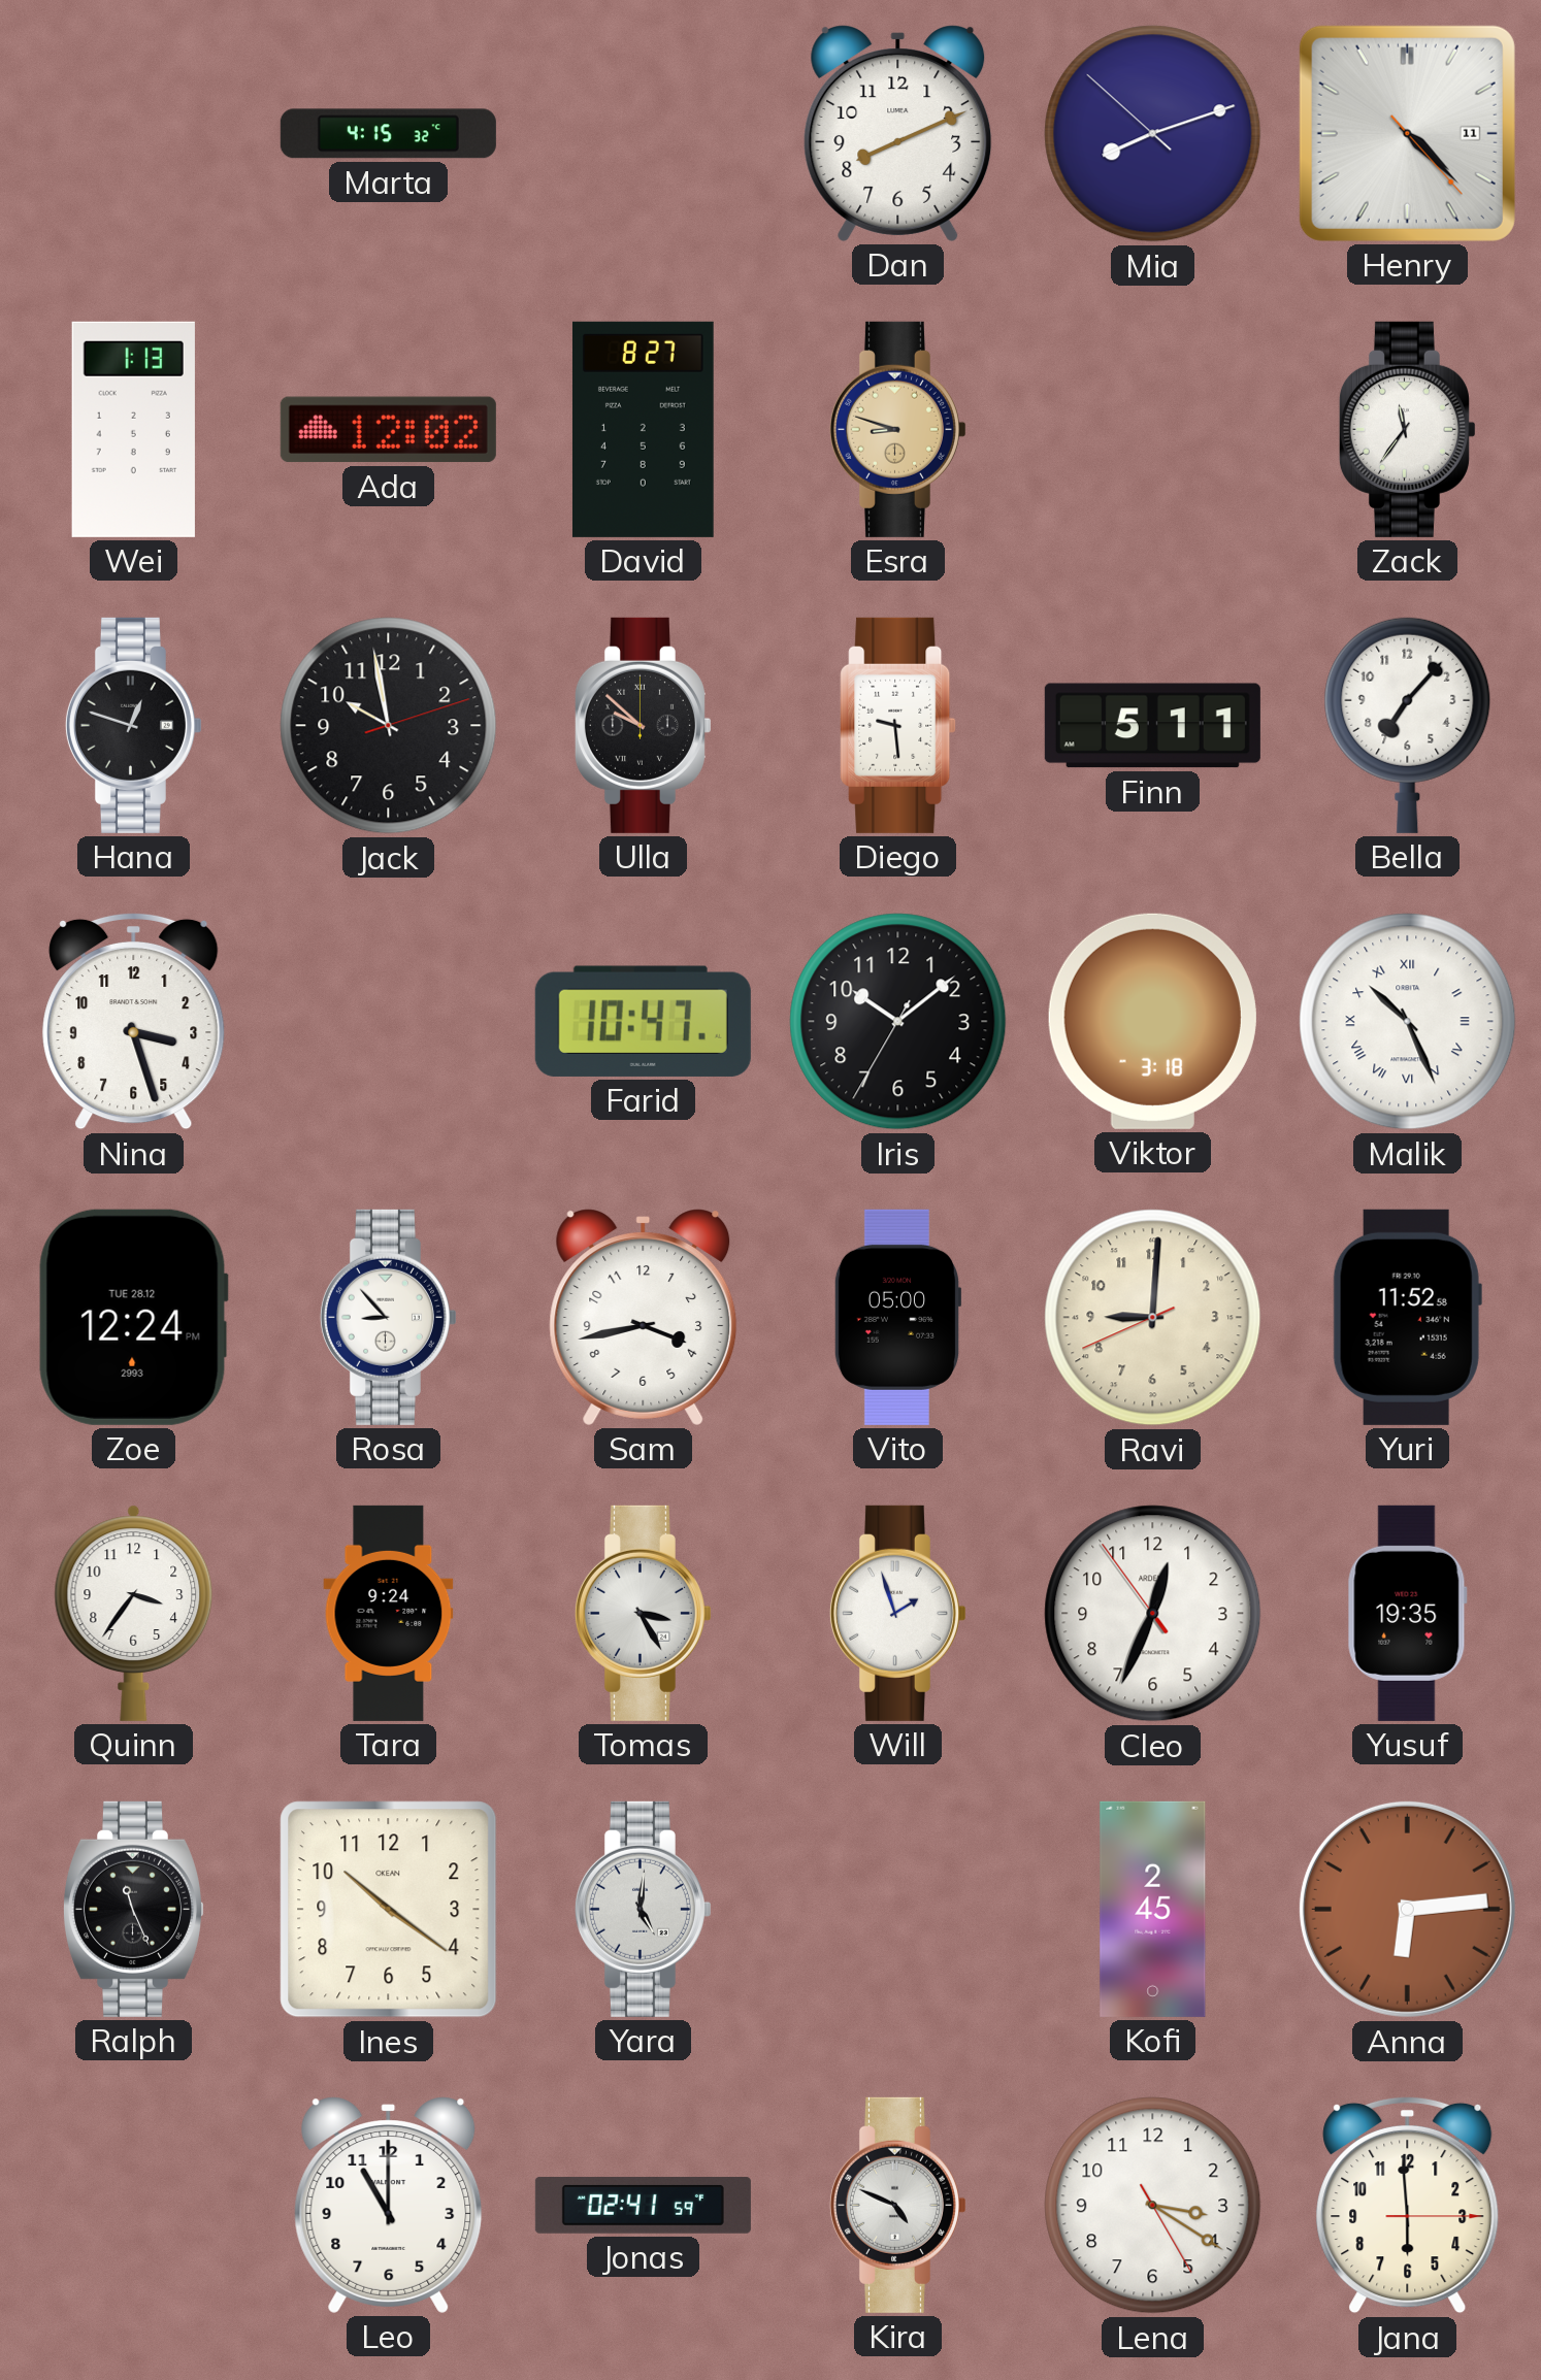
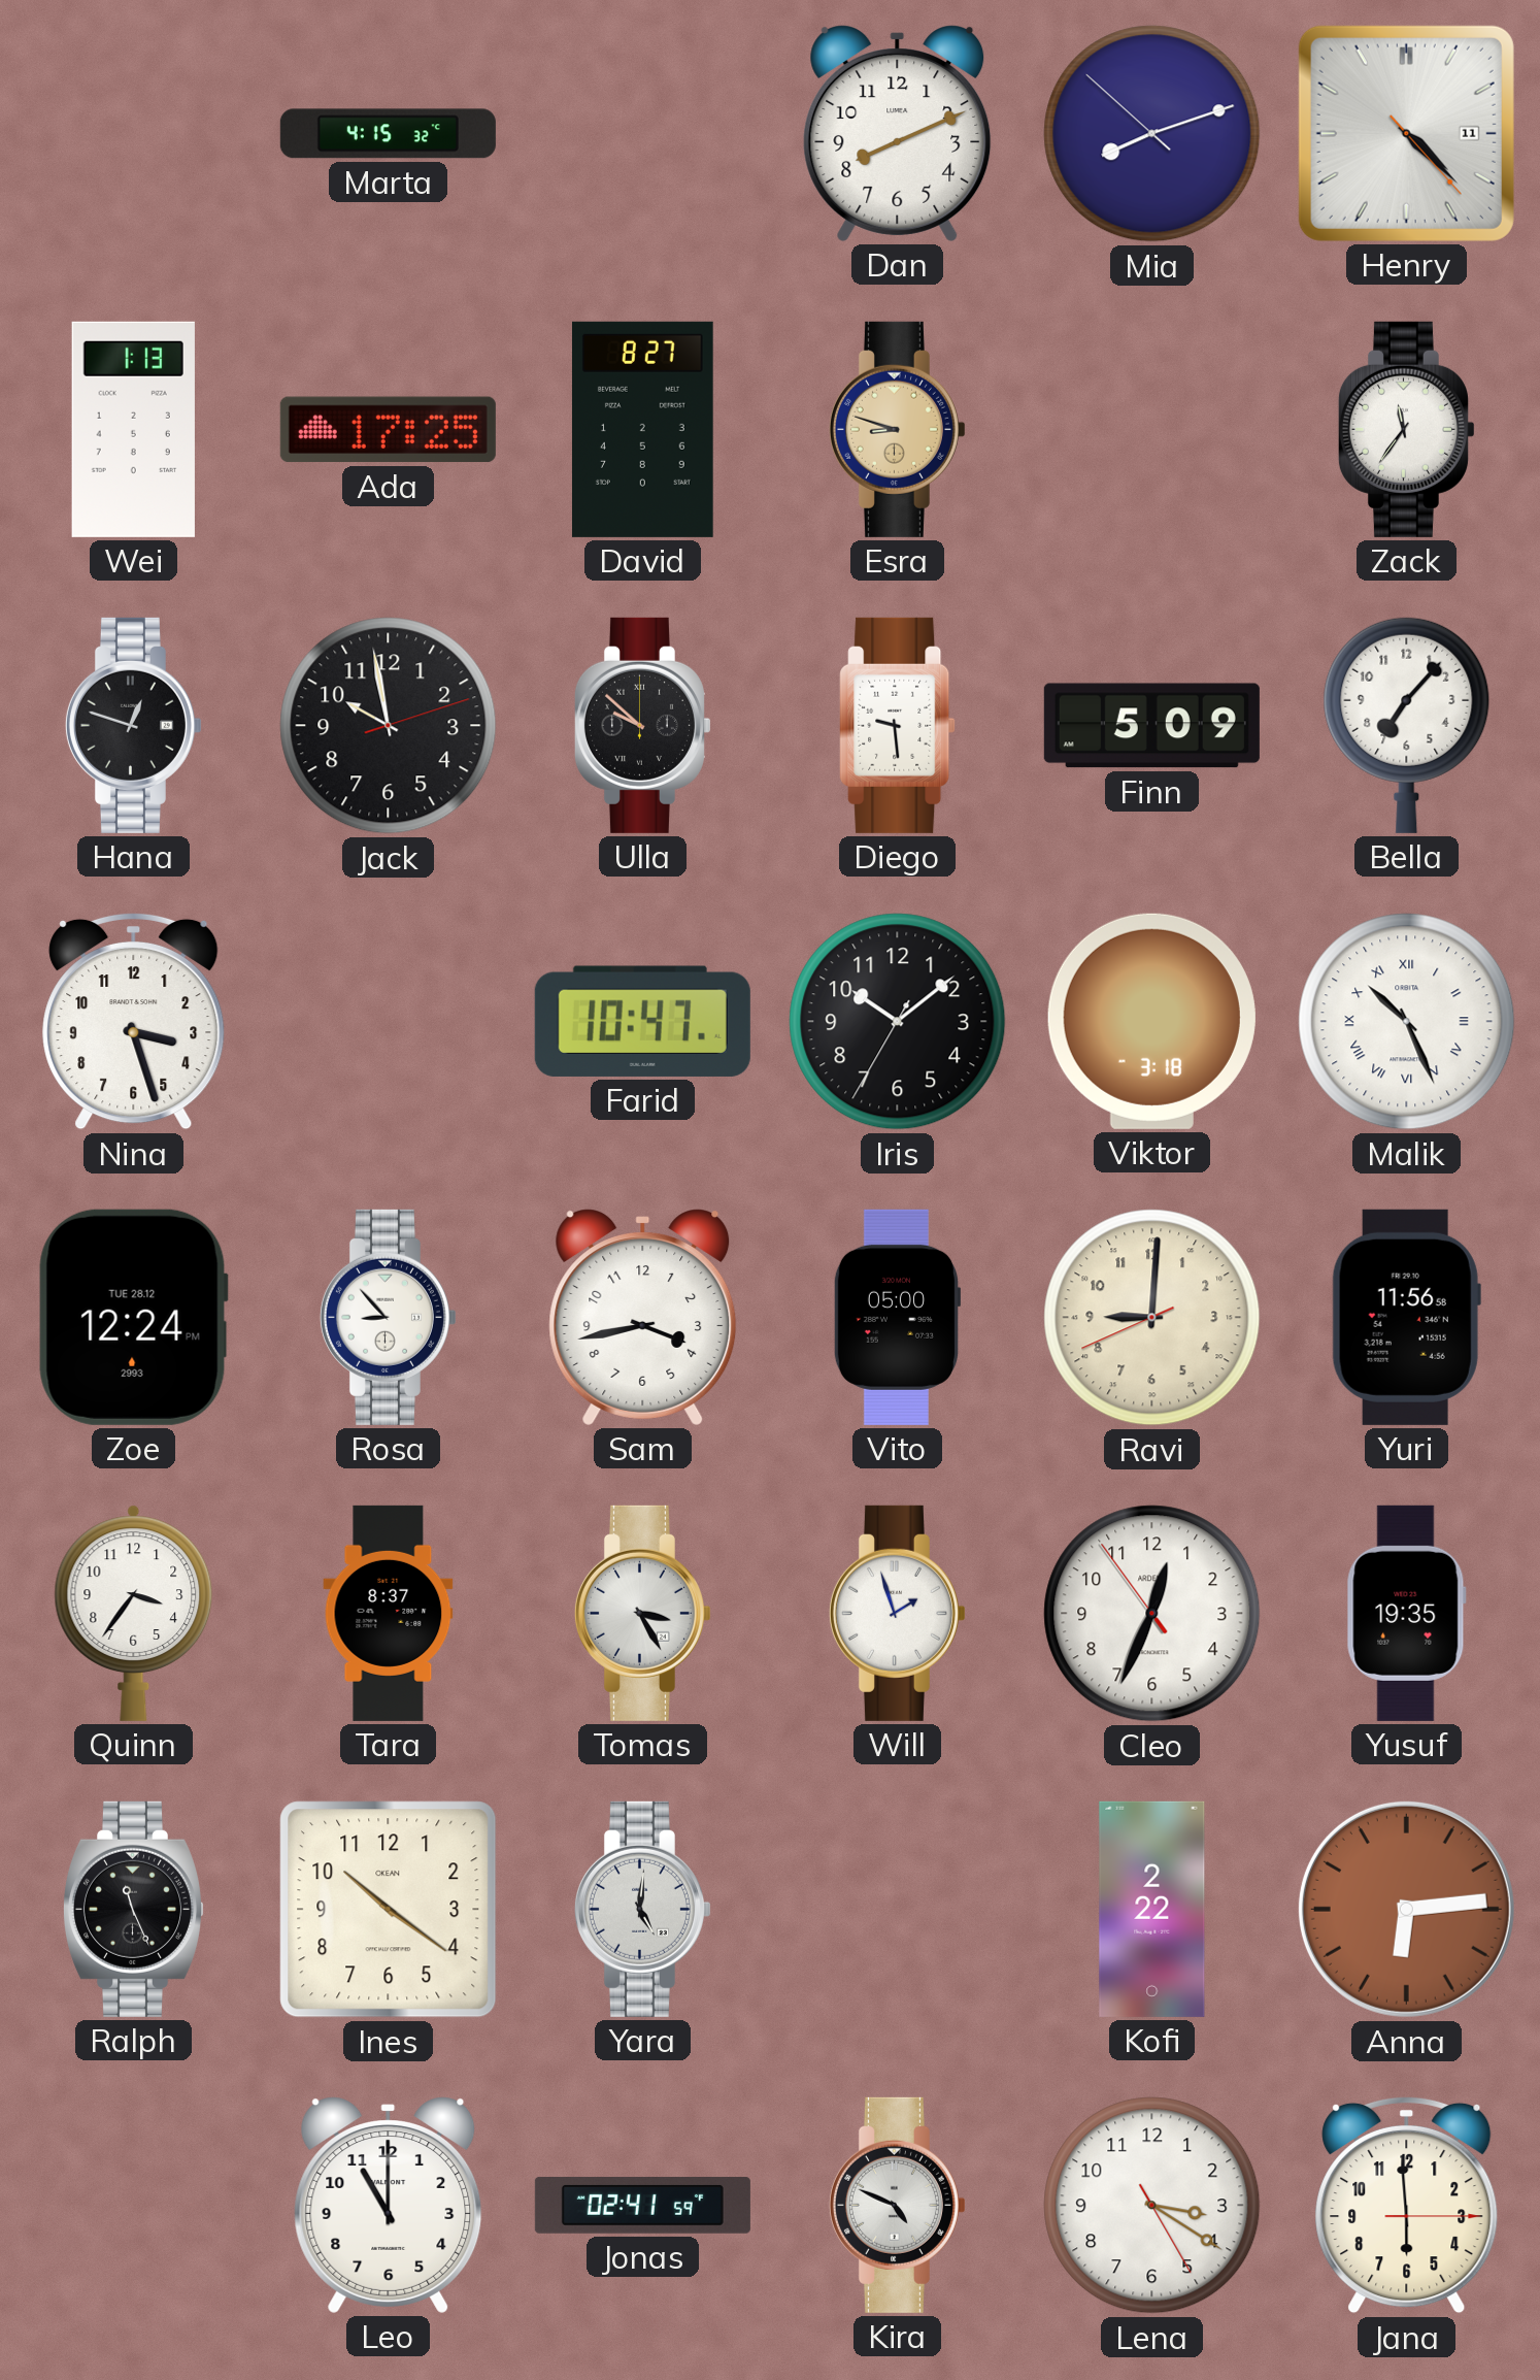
Ada: 12:02 -> 17:25 (388, 430)
Finn: 5:11 -> 5:09 (1151, 726)
Yuri: 11:52 -> 11:56 (1406, 1317)
Tara: 9:24 -> 8:37 (389, 1613)
Kofi: 2:45 -> 2:22 (1152, 1909)
